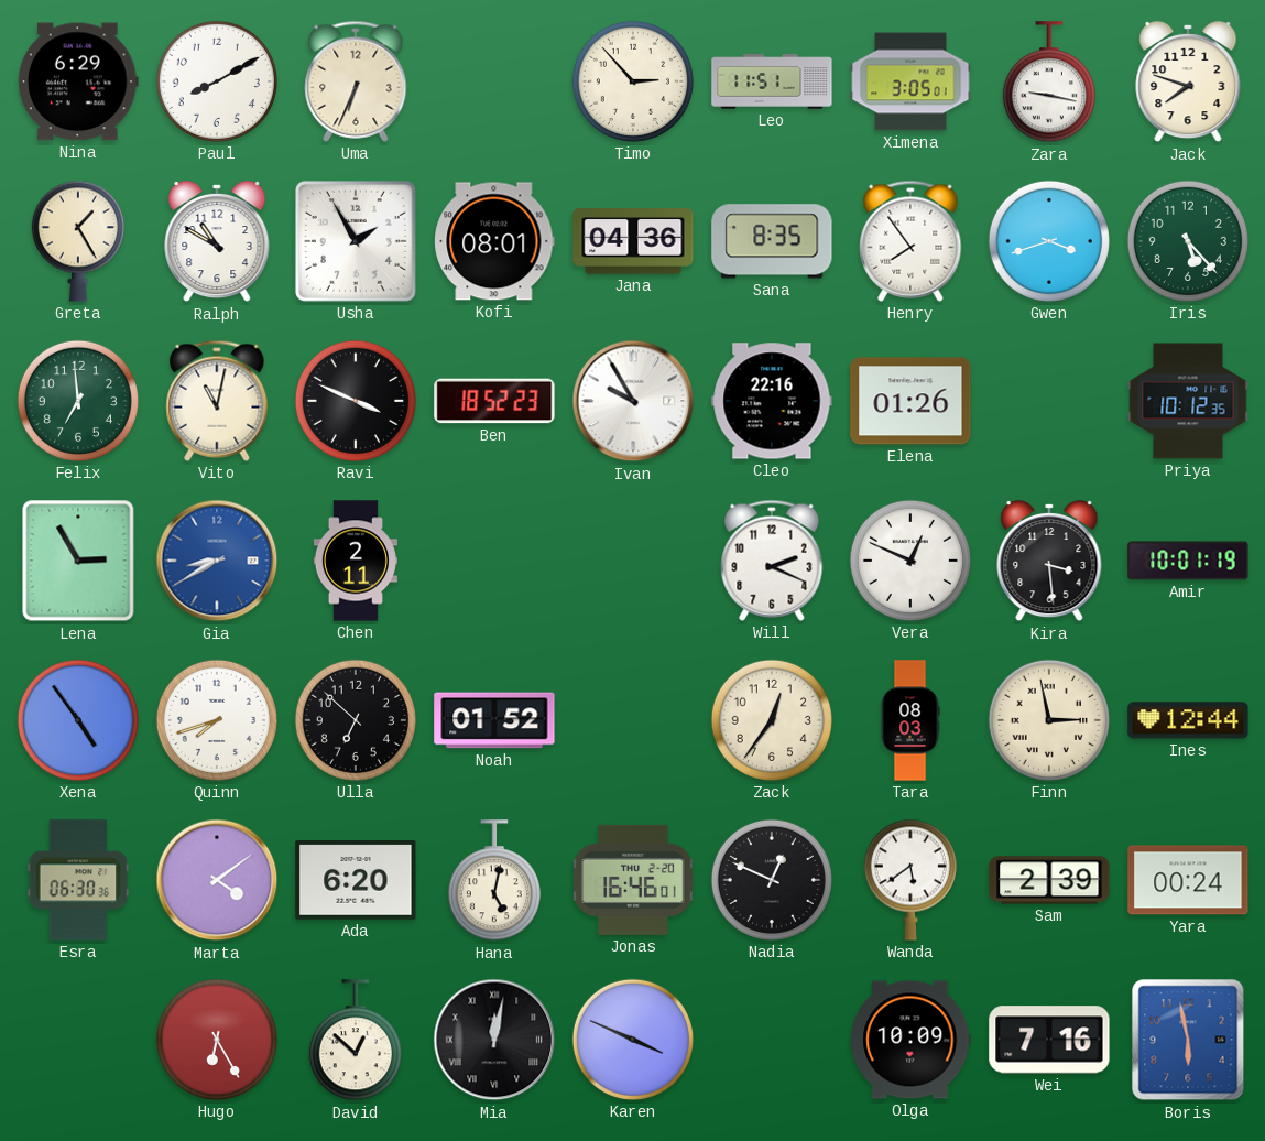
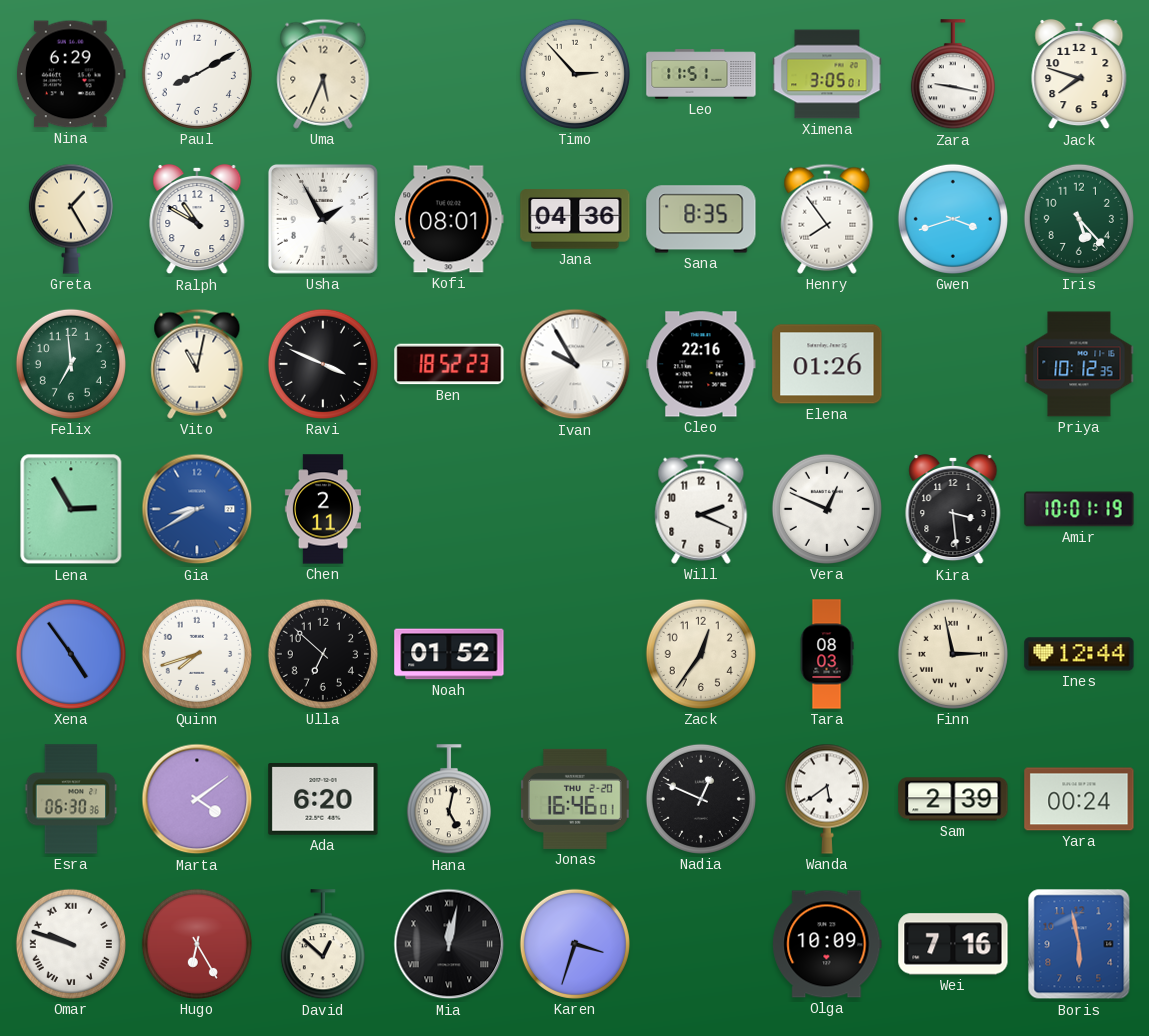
Uma: 6:34 -> 5:34 (323, 74)
Omar: none -> 9:48 (71, 944)
Karen: 3:49 -> 3:33 (575, 944)
